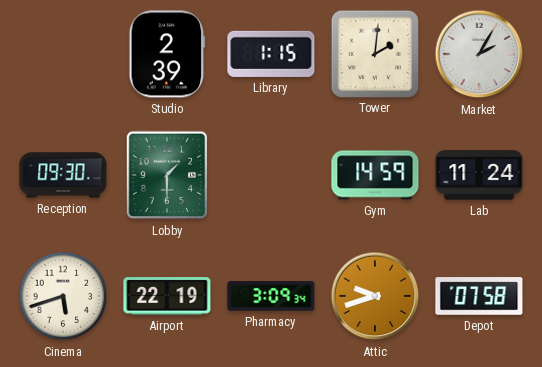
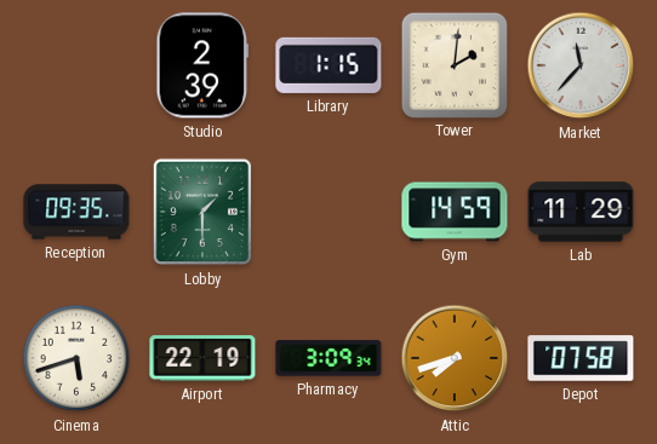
Market: 2:05 -> 11:37 (581, 65)
Reception: 09:30 -> 09:35 (76, 212)
Lab: 11:24 -> 11:29 (581, 212)
Attic: 9:42 -> 7:42 (455, 358)
